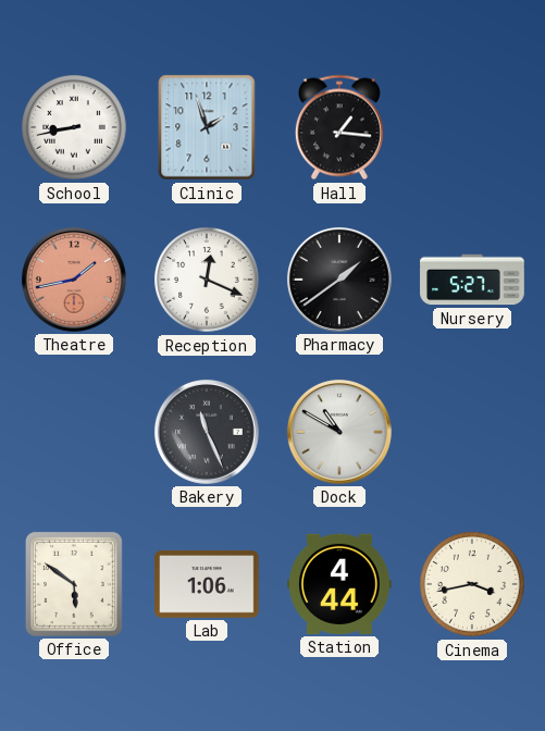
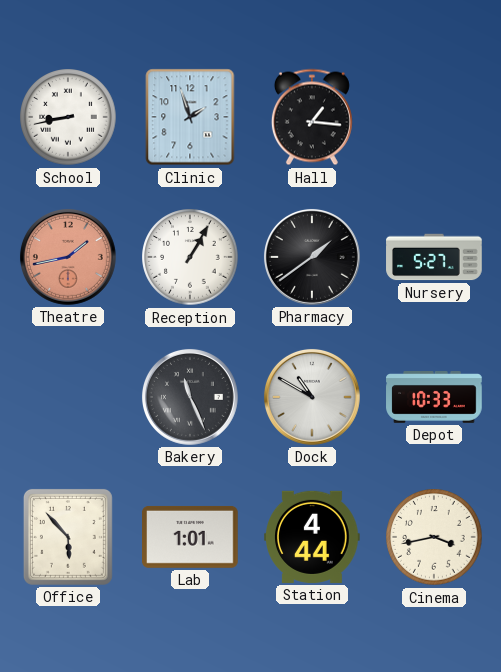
Reception: 12:19 -> 1:05 (190, 257)
Depot: none -> 10:33 (434, 398)
Office: 5:51 -> 5:53 (68, 537)
Lab: 1:06 -> 1:01 (191, 537)
